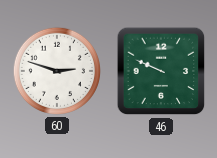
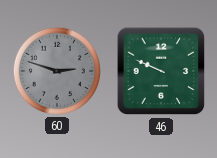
60 dial: white -> grey (57, 71)
